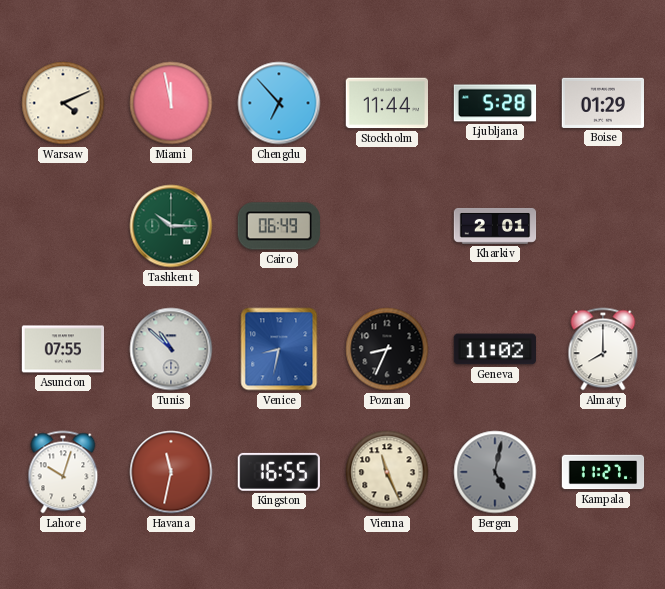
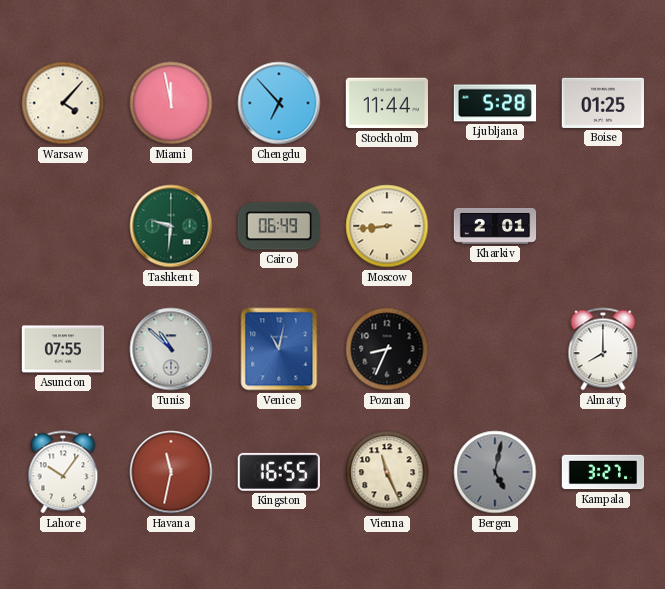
Warsaw: 4:11 -> 4:07 (63, 103)
Boise: 01:29 -> 01:25 (602, 103)
Tashkent: 10:15 -> 9:31 (171, 226)
Moscow: none -> 8:44 (387, 226)
Venice: 8:32 -> 11:02 (279, 349)
Geneva: 11:02 -> none (494, 349)
Lahore: 10:03 -> 10:06 (63, 472)
Kampala: 11:27 -> 3:27 (603, 472)
